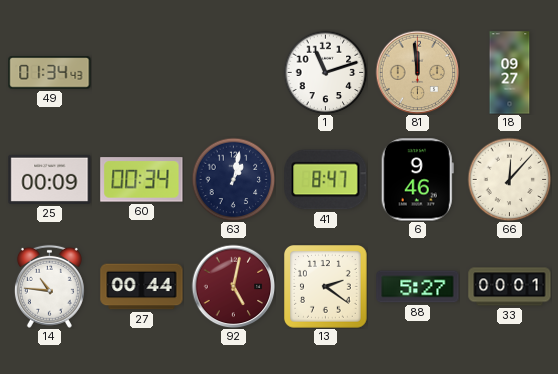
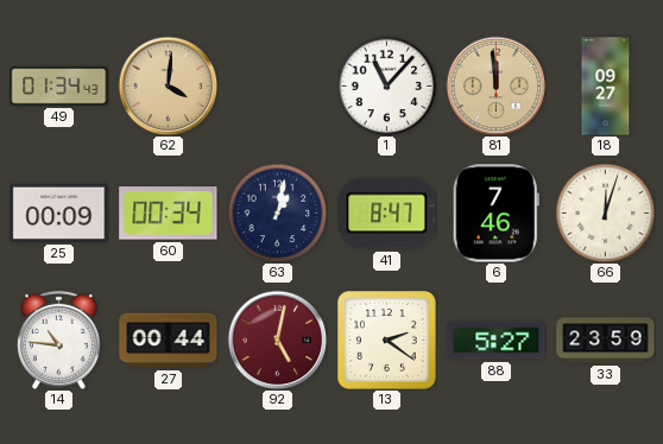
62: none -> 4:01 (168, 85)
1: 11:12 -> 11:07 (386, 85)
6: 9:46 -> 7:46 (495, 214)
66: 12:07 -> 12:03 (605, 213)
33: 00:01 -> 23:59 (606, 341)
